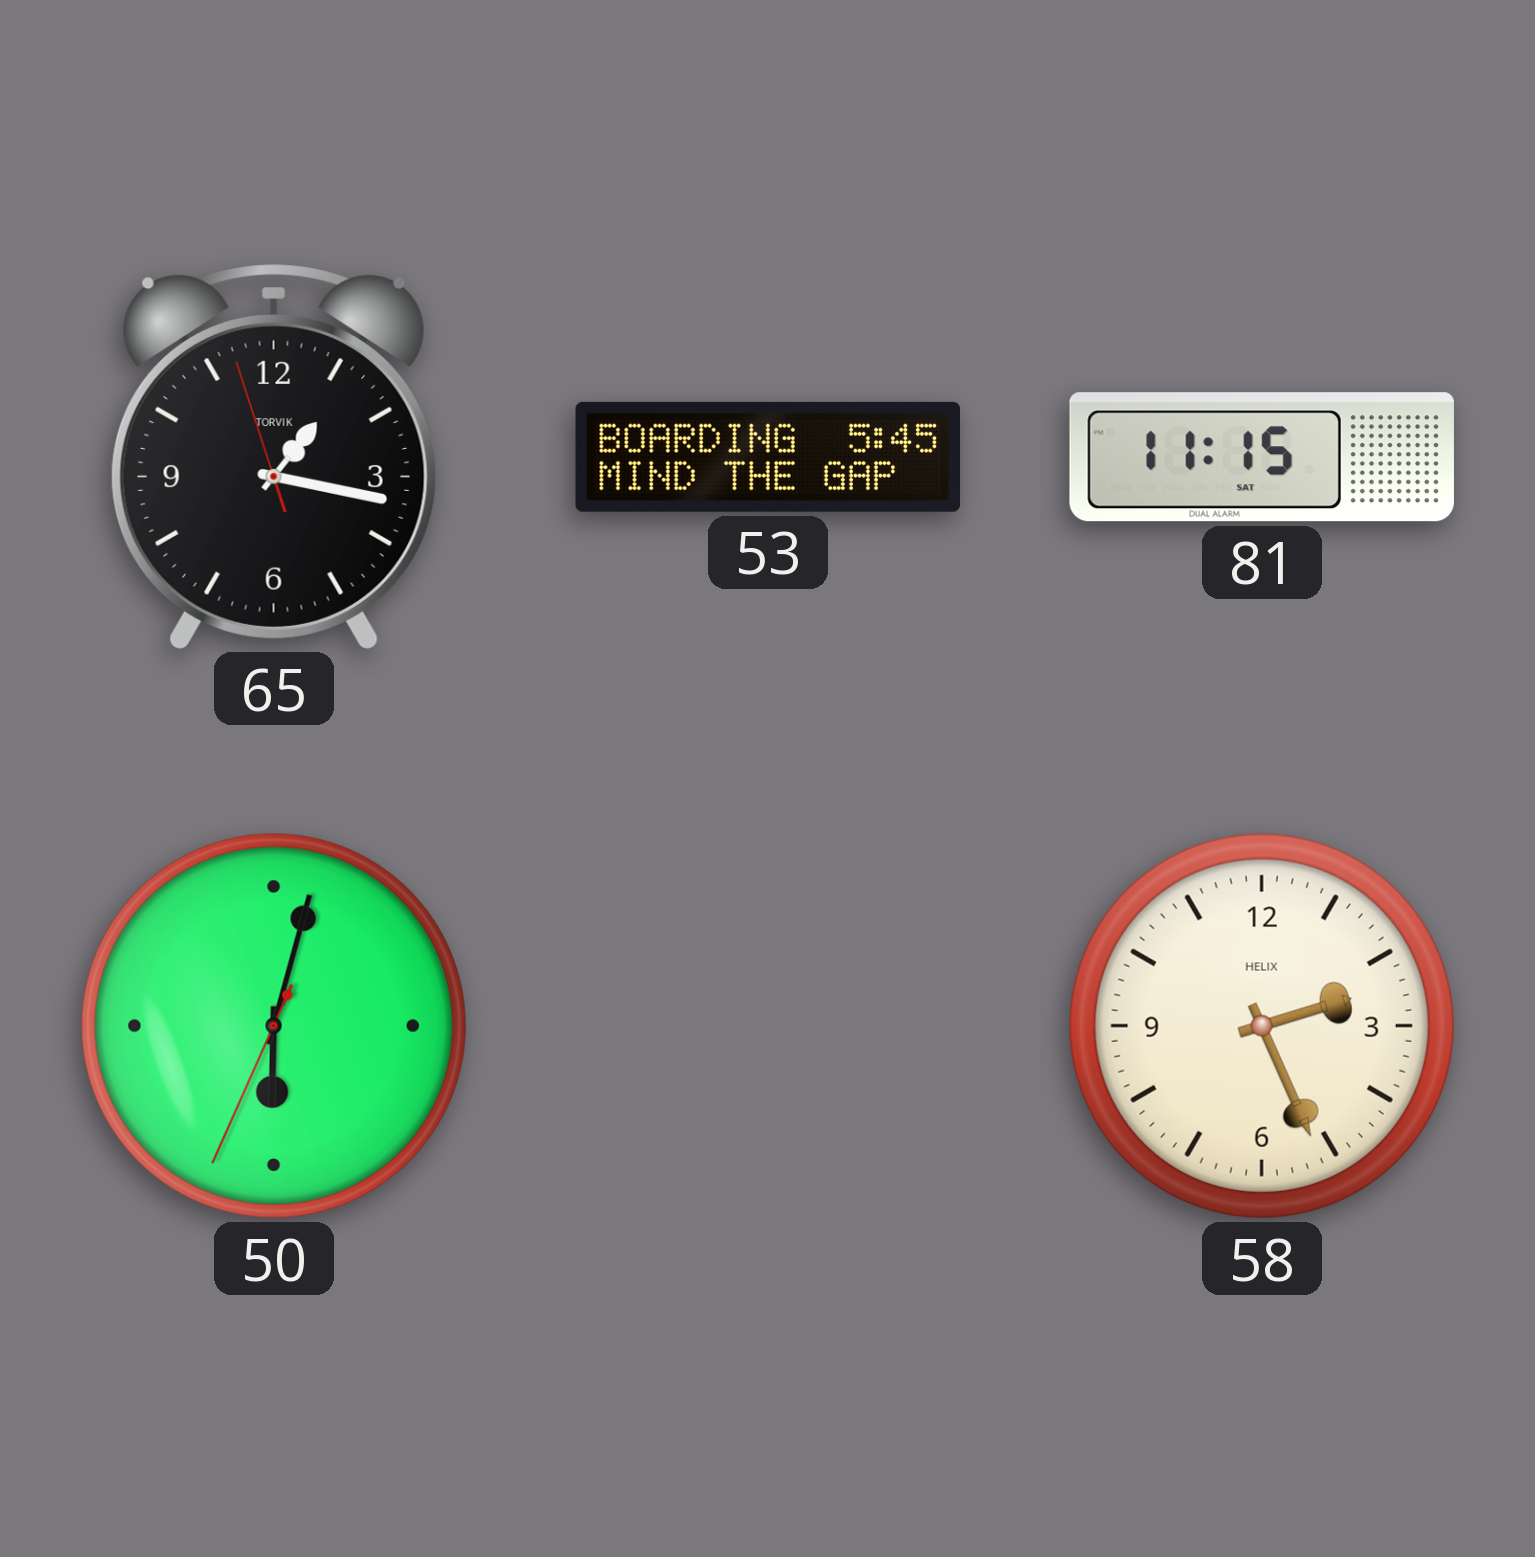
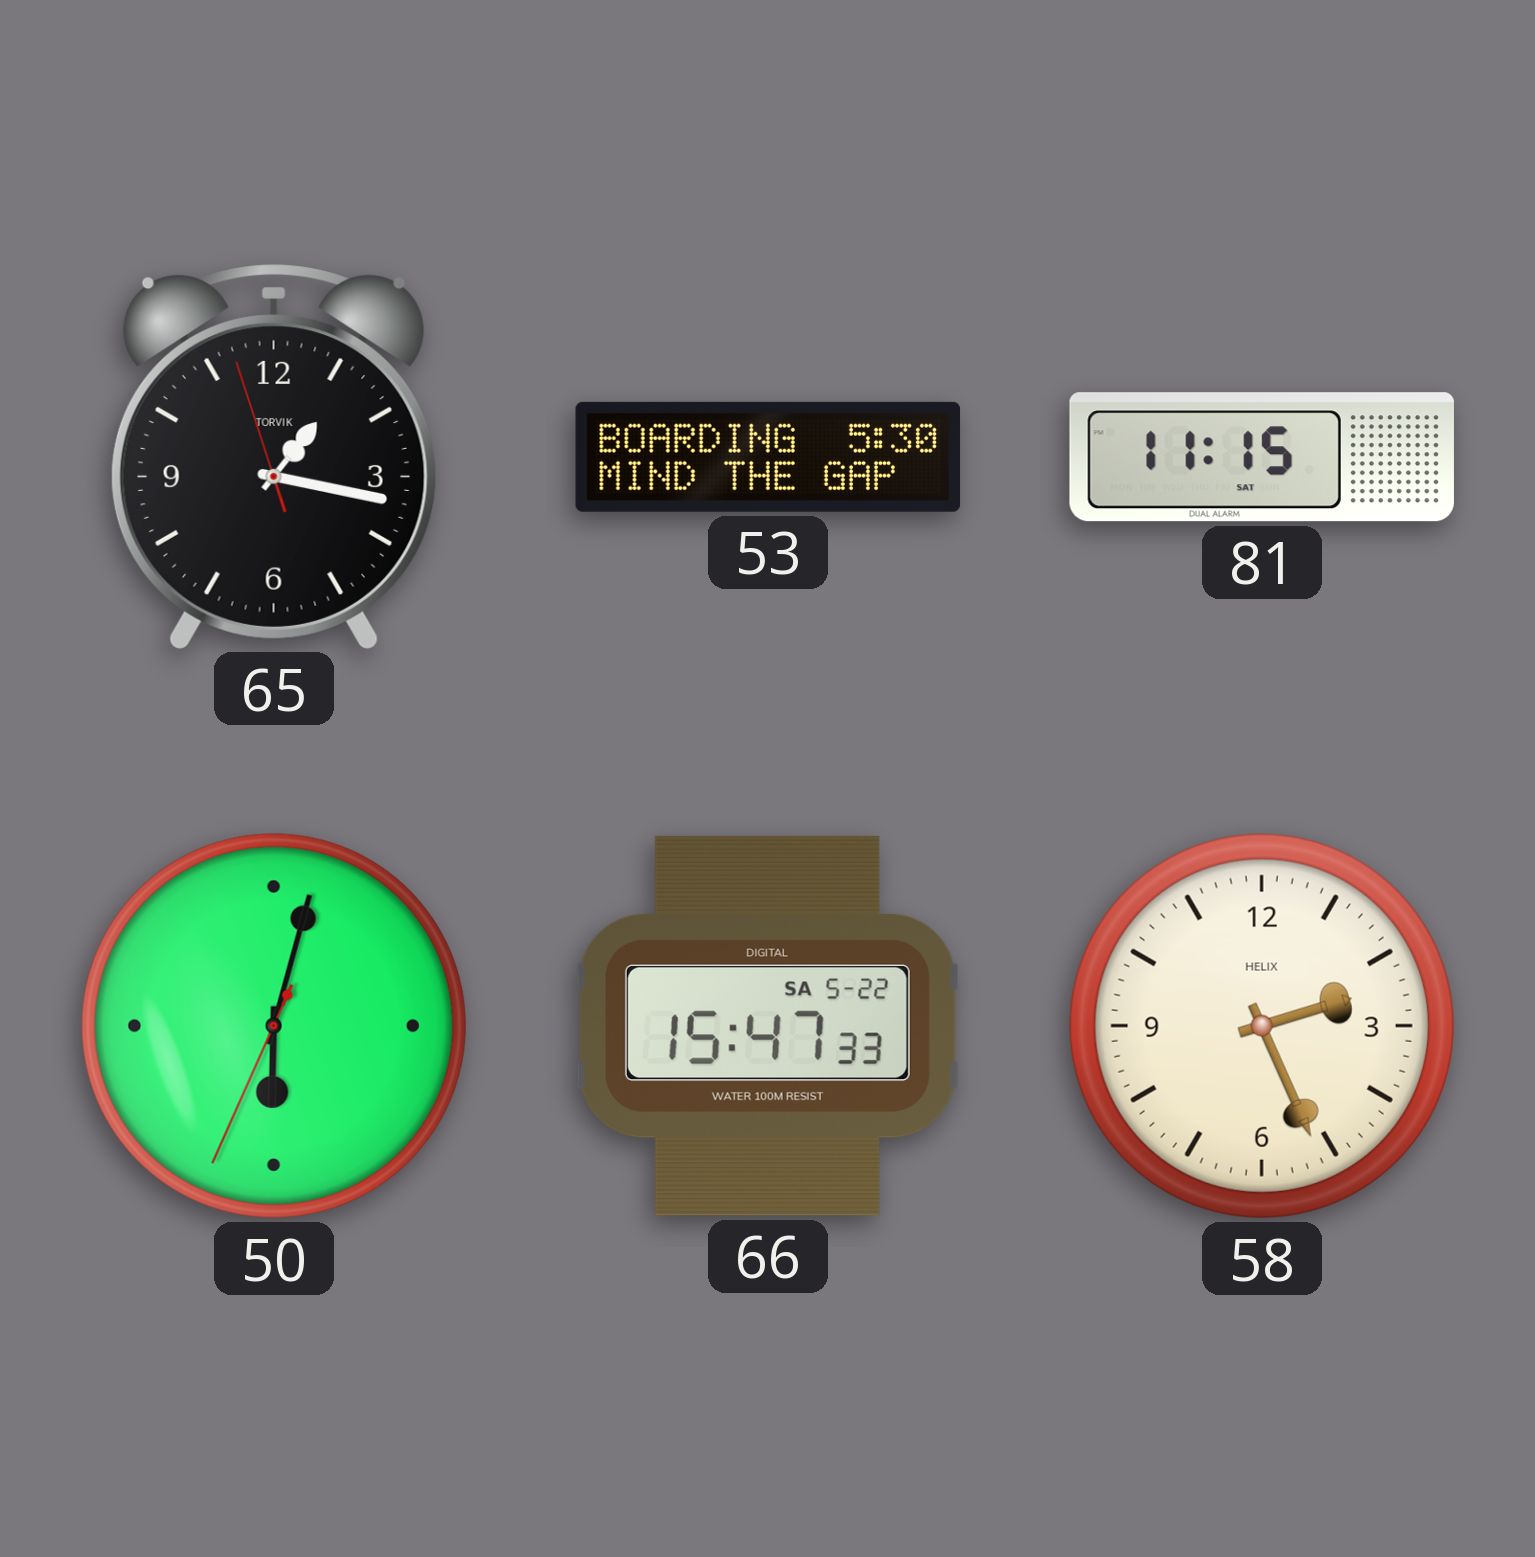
53: 5:45 -> 5:30 (768, 457)
66: none -> 15:47 (768, 1026)
